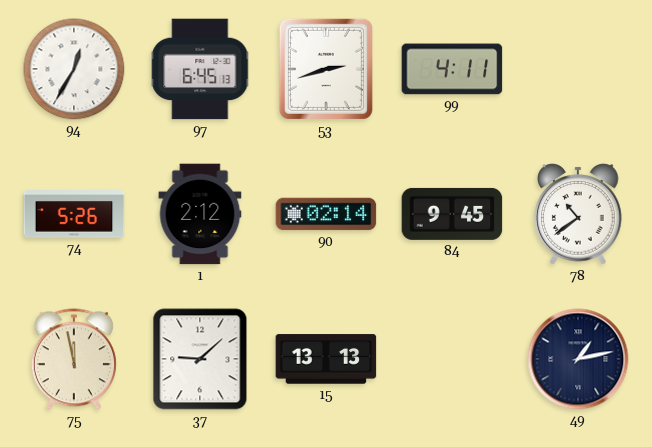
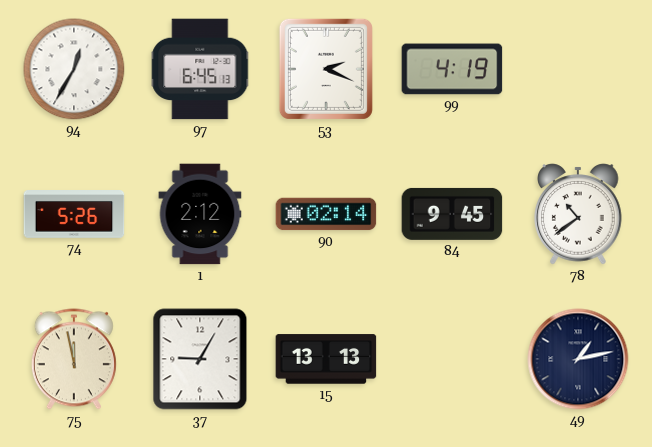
53: 2:42 -> 2:19 (326, 69)
99: 4:11 -> 4:19 (452, 69)
37: 9:08 -> 9:05 (200, 359)
